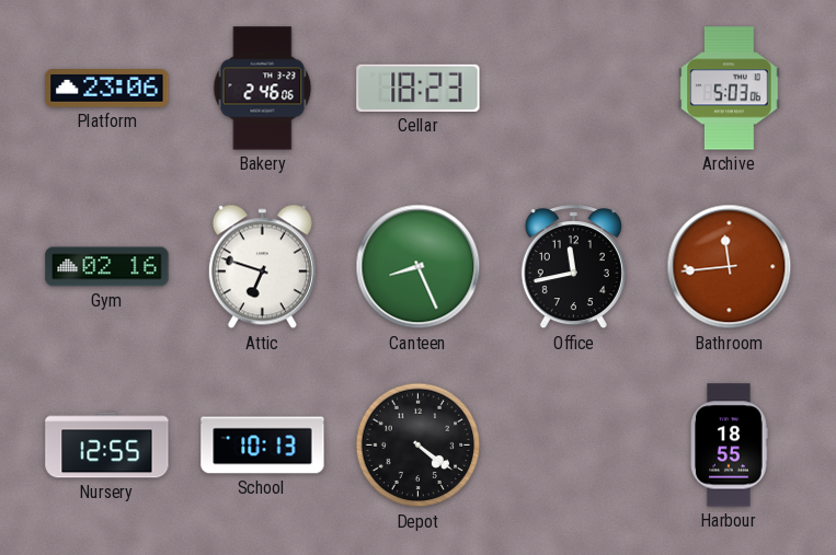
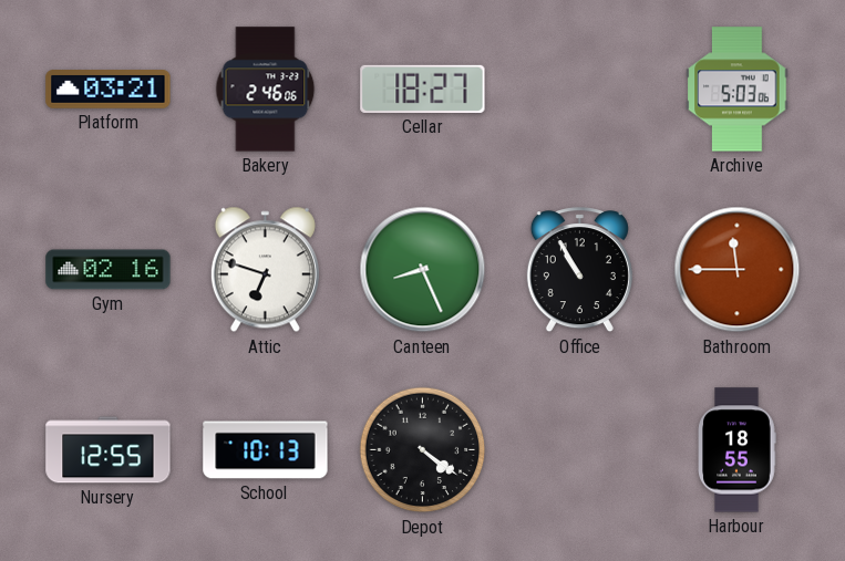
Platform: 23:06 -> 03:21 (109, 90)
Cellar: 18:23 -> 18:27 (423, 89)
Office: 11:43 -> 10:55 (579, 271)
Bathroom: 11:44 -> 11:45 (738, 270)
